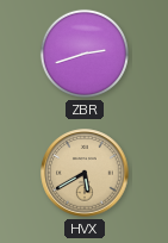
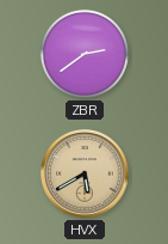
ZBR: 2:42 -> 2:39 (85, 54)
